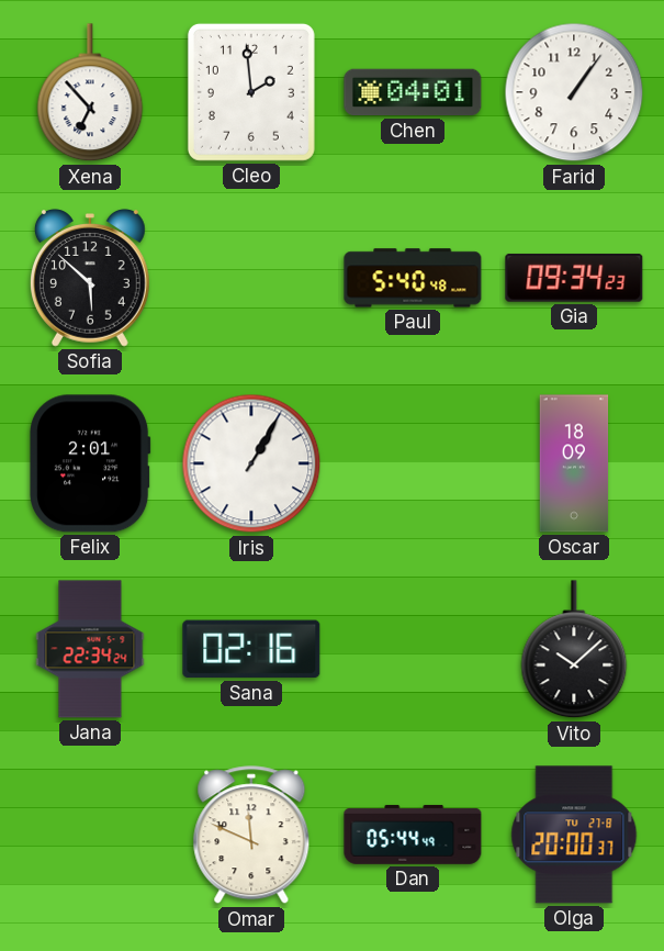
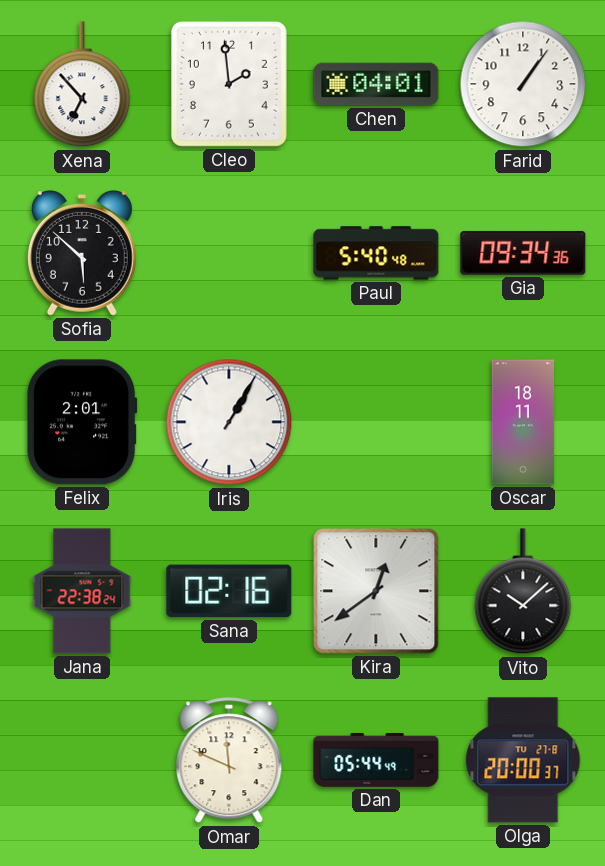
Gia: 09:34:23 -> 09:34:36 (523, 253)
Oscar: 18:09 -> 18:11 (523, 422)
Jana: 22:34 -> 22:38 (82, 591)
Kira: none -> 12:39 (376, 591)
